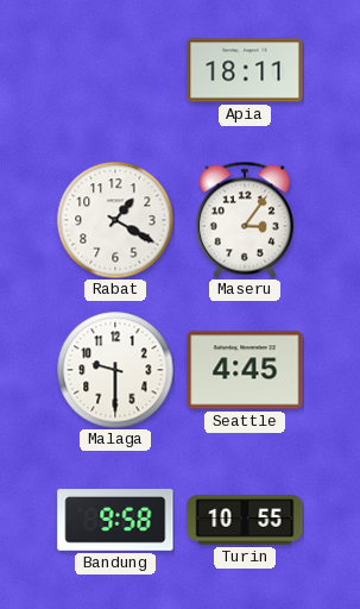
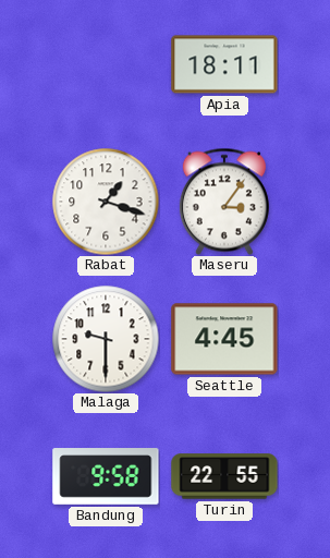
Rabat: 1:20 -> 1:18 (106, 202)
Turin: 10:55 -> 22:55 (224, 476)
